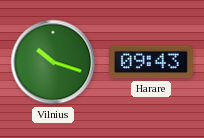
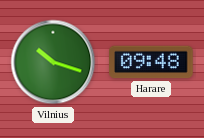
Harare: 09:43 -> 09:48 (151, 62)
